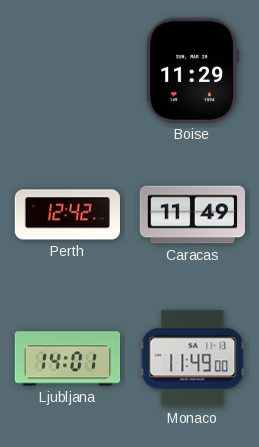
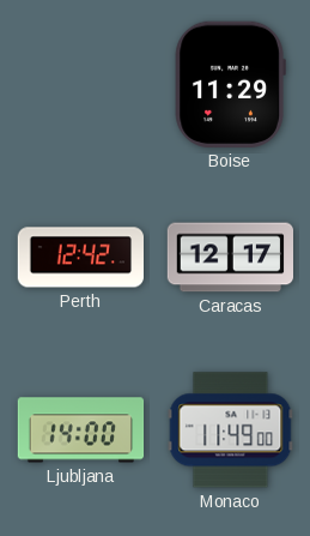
Caracas: 11:49 -> 12:17 (230, 258)
Ljubljana: 14:01 -> 14:00 (81, 430)
